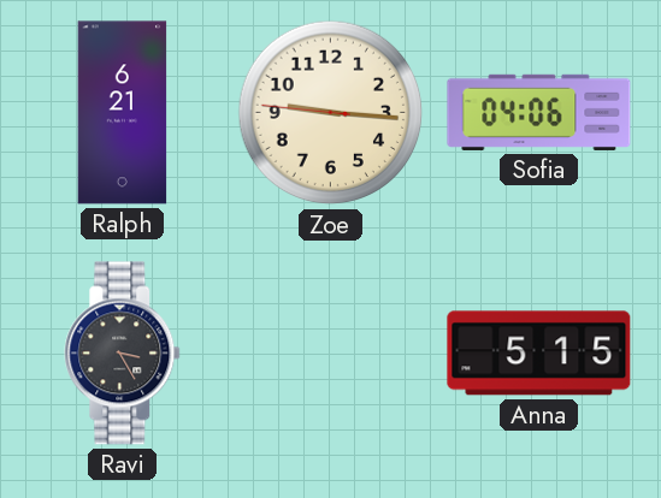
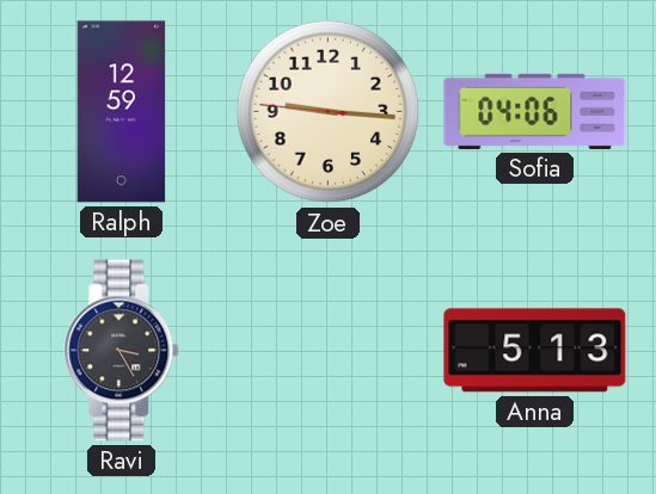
Ralph: 6:21 -> 12:59 (122, 112)
Anna: 5:15 -> 5:13 (535, 351)
